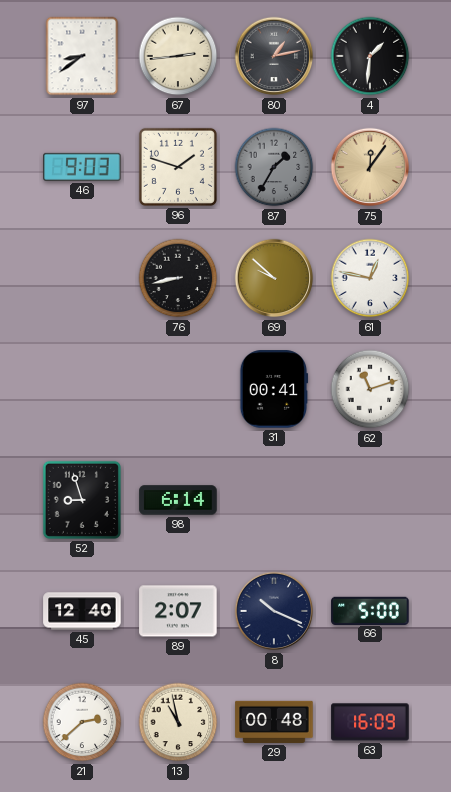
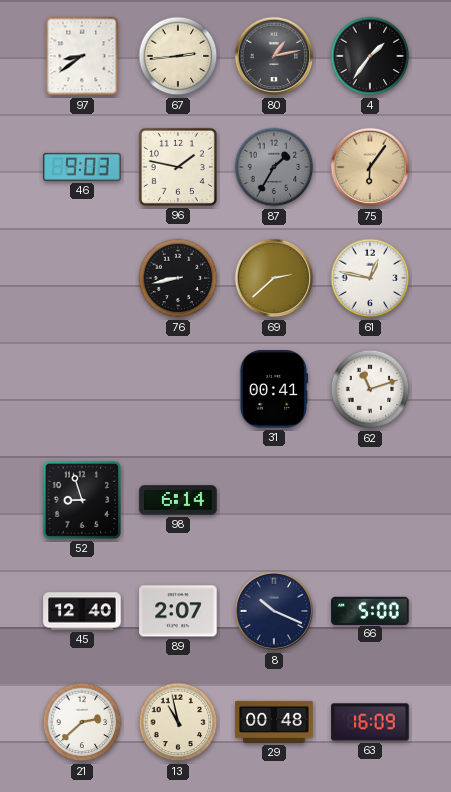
4: 1:31 -> 1:36 (370, 56)
96: 1:48 -> 1:47 (178, 167)
75: 12:06 -> 6:06 (370, 167)
69: 9:52 -> 2:38 (274, 278)
